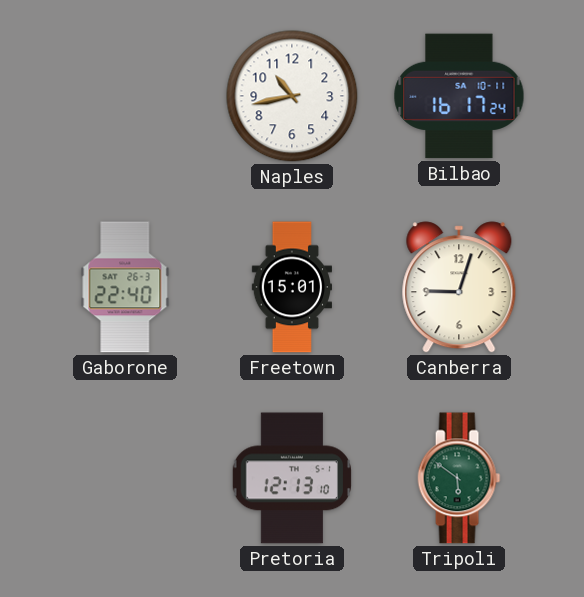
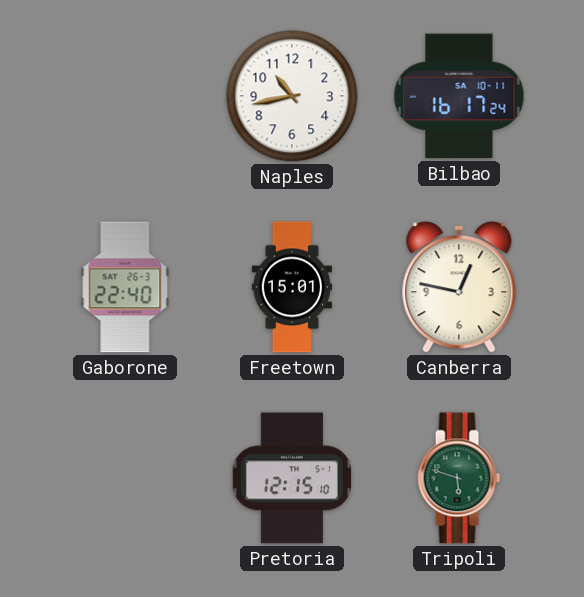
Canberra: 9:03 -> 12:47 (459, 287)
Pretoria: 12:13 -> 12:15 (291, 478)
Tripoli: 5:51 -> 5:48 (459, 478)
